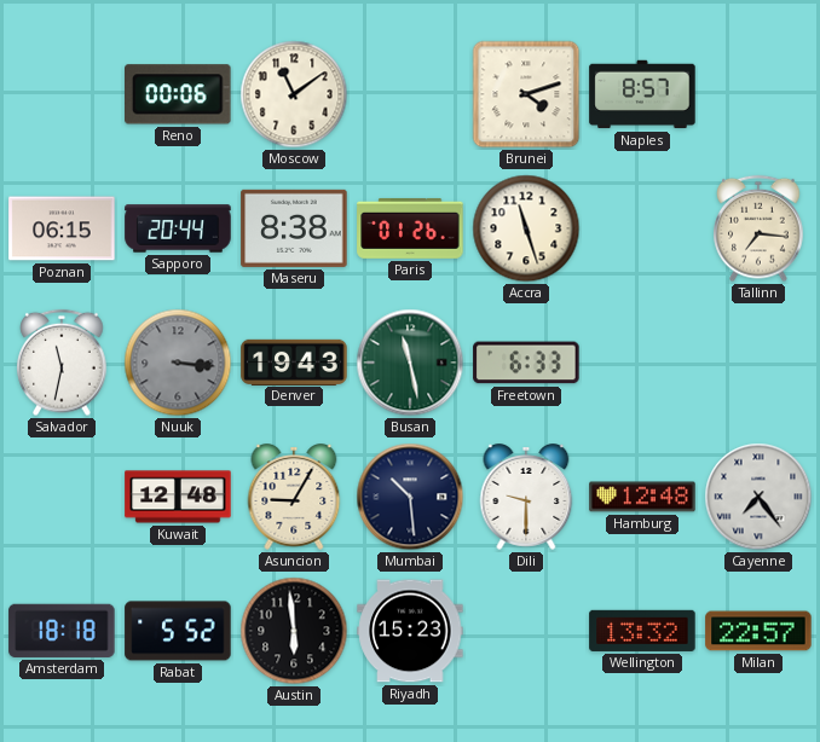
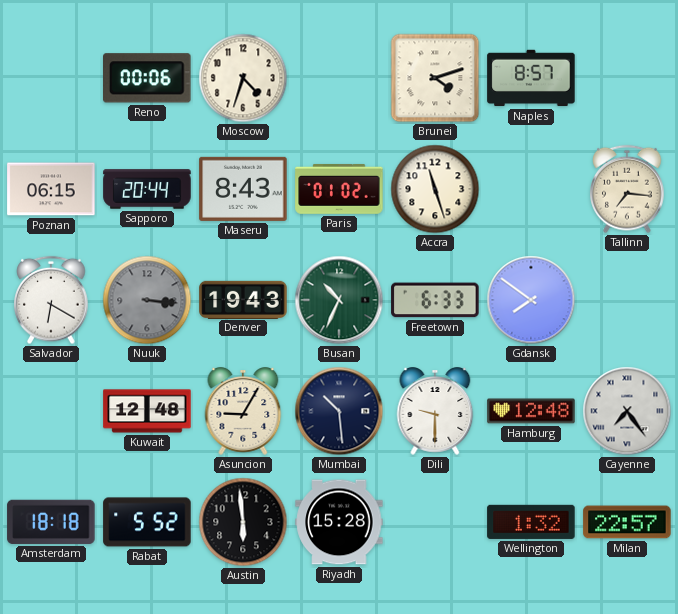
Moscow: 11:09 -> 4:33 (243, 78)
Maseru: 8:38 -> 8:43 (243, 189)
Paris: 01:26 -> 01:02 (339, 189)
Salvador: 11:32 -> 6:20 (51, 300)
Busan: 11:28 -> 10:34 (339, 300)
Gdansk: none -> 7:51 (531, 300)
Riyadh: 15:23 -> 15:28 (339, 522)
Wellington: 13:32 -> 1:32 (531, 522)
